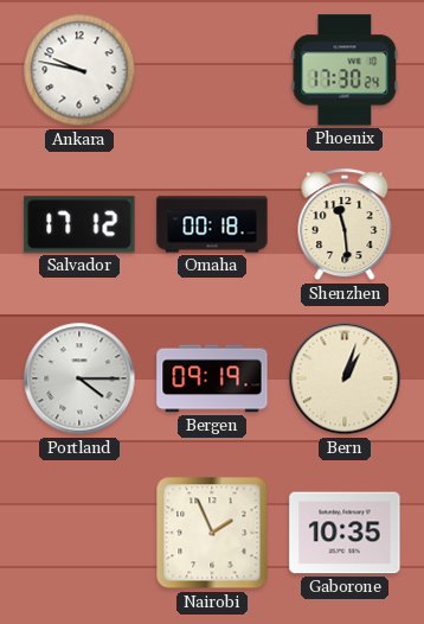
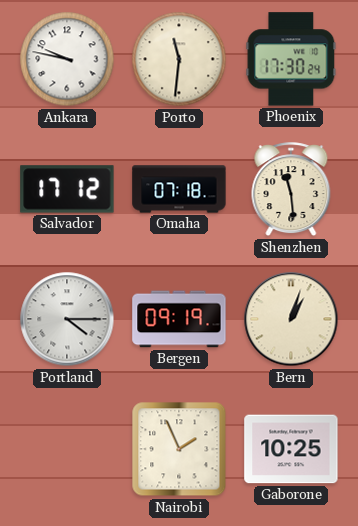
Porto: none -> 11:31 (179, 59)
Omaha: 00:18 -> 07:18 (179, 189)
Gaborone: 10:35 -> 10:25 (291, 449)
